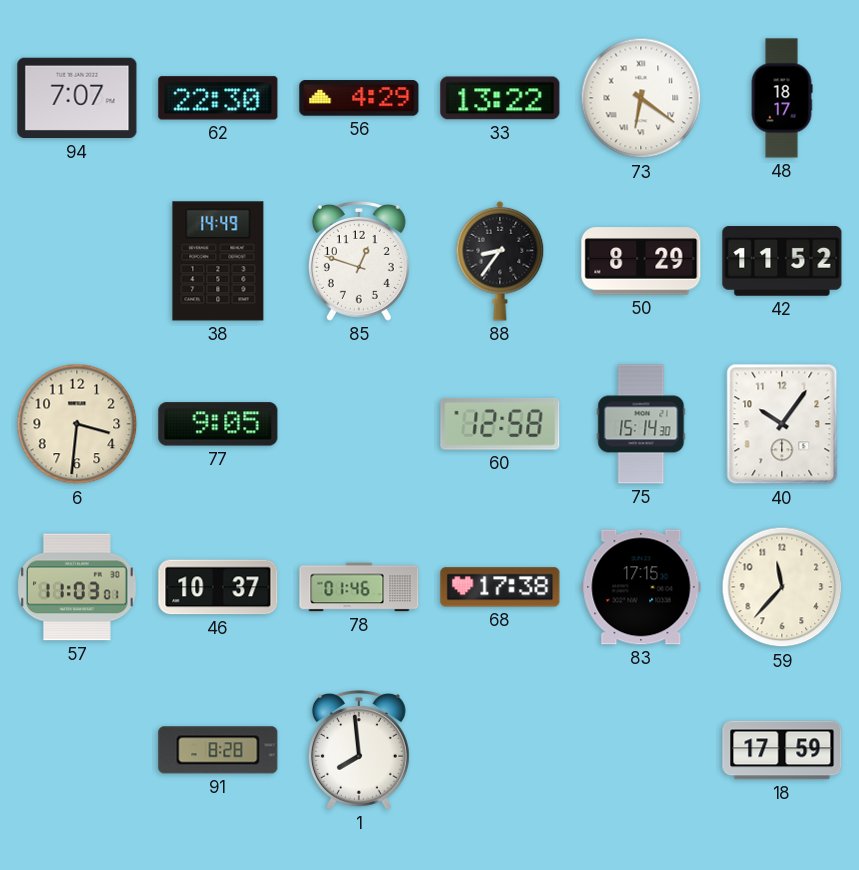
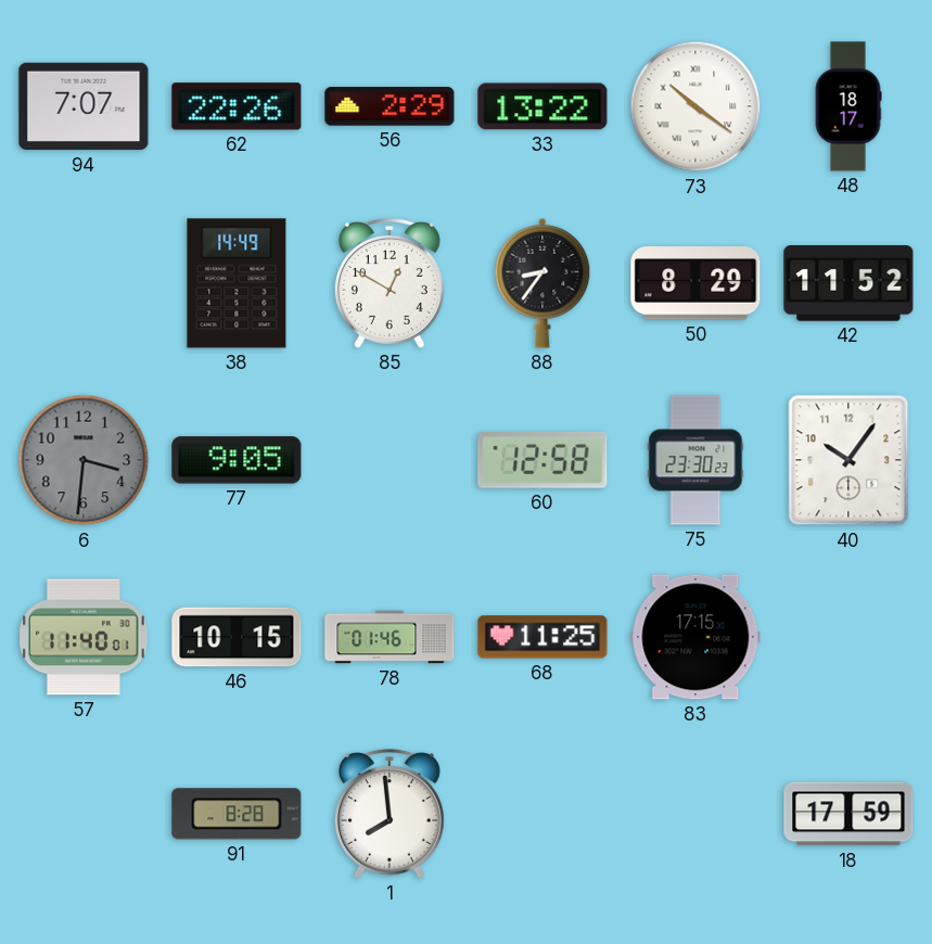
62: 22:30 -> 22:26 (237, 106)
56: 4:29 -> 2:29 (390, 106)
73: 6:21 -> 10:21 (695, 106)
85: 12:48 -> 12:50 (390, 284)
6 dial: cream -> grey (84, 460)
75: 15:14 -> 23:30 (695, 460)
57: 11:03 -> 11:40 (85, 637)
46: 10:37 -> 10:15 (237, 637)
68: 17:38 -> 11:25 (542, 637)
59: 11:37 -> none (782, 587)
